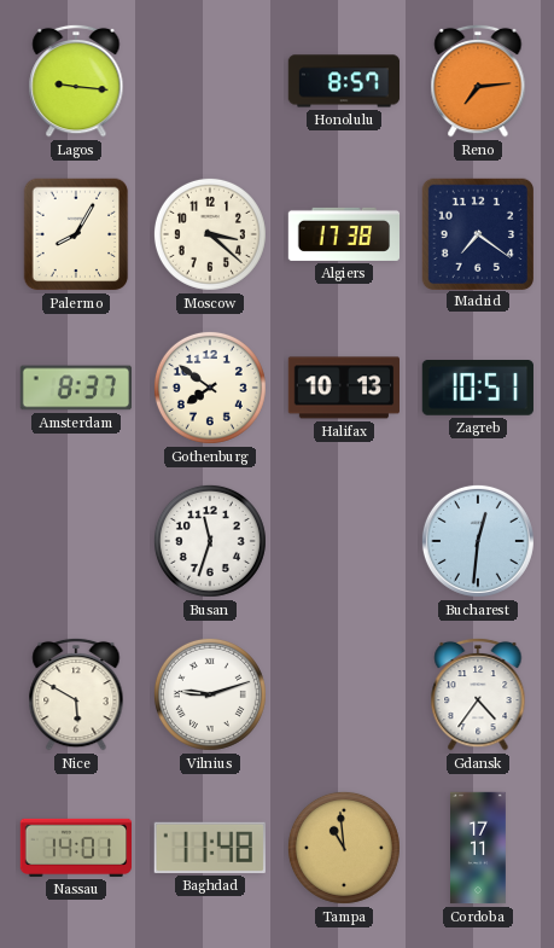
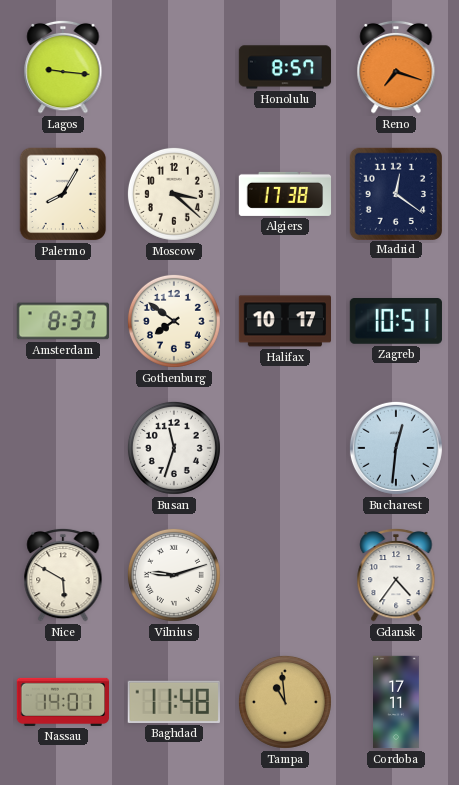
Reno: 7:14 -> 7:18 (396, 67)
Madrid: 7:21 -> 12:21 (395, 193)
Halifax: 10:13 -> 10:17 (284, 321)
